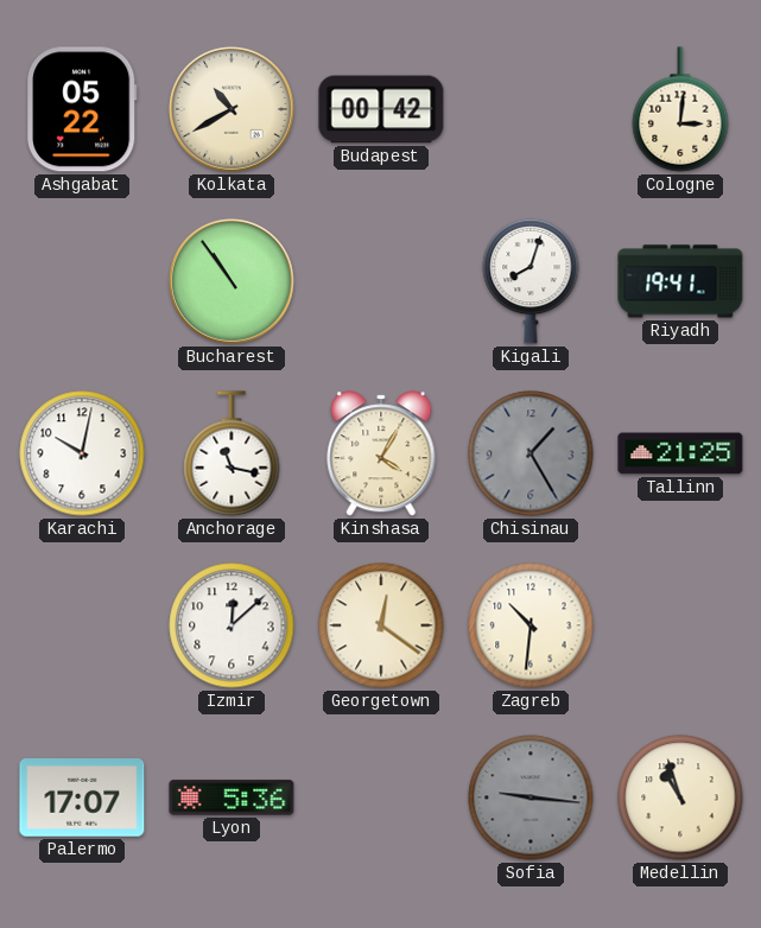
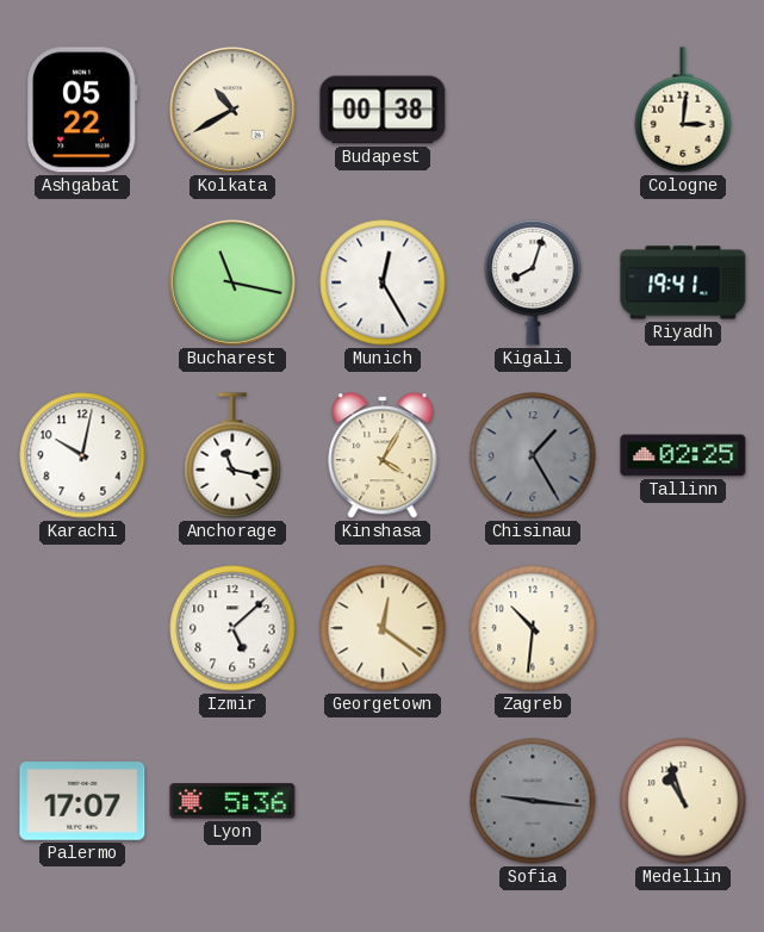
Budapest: 00:42 -> 00:38 (383, 110)
Bucharest: 10:54 -> 11:17 (234, 284)
Munich: none -> 12:25 (383, 282)
Tallinn: 21:25 -> 02:25 (683, 455)
Izmir: 12:08 -> 5:08 (232, 628)
